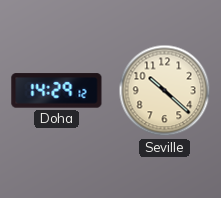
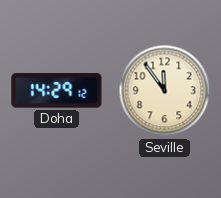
Seville: 10:22 -> 11:54 (165, 91)
